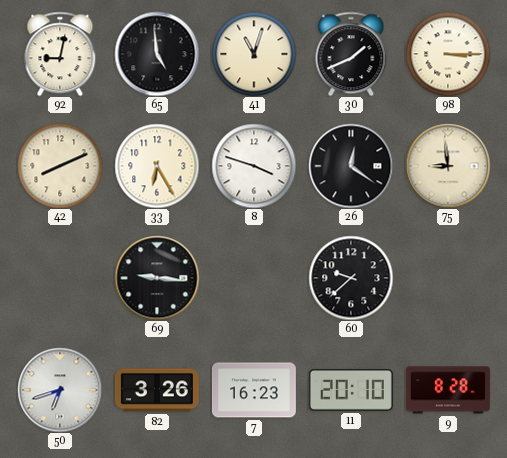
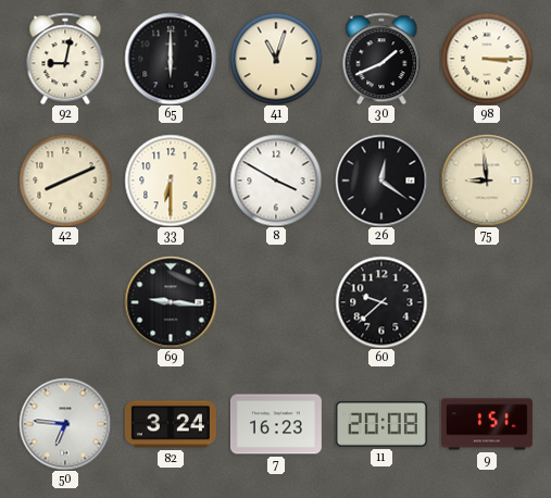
65: 4:59 -> 6:00 (171, 59)
33: 6:25 -> 6:30 (171, 180)
8: 3:48 -> 3:50 (276, 180)
50: 6:42 -> 6:46 (65, 424)
82: 3:26 -> 3:24 (171, 424)
11: 20:10 -> 20:08 (381, 424)
9: 8:28 -> 1:51 (487, 424)
